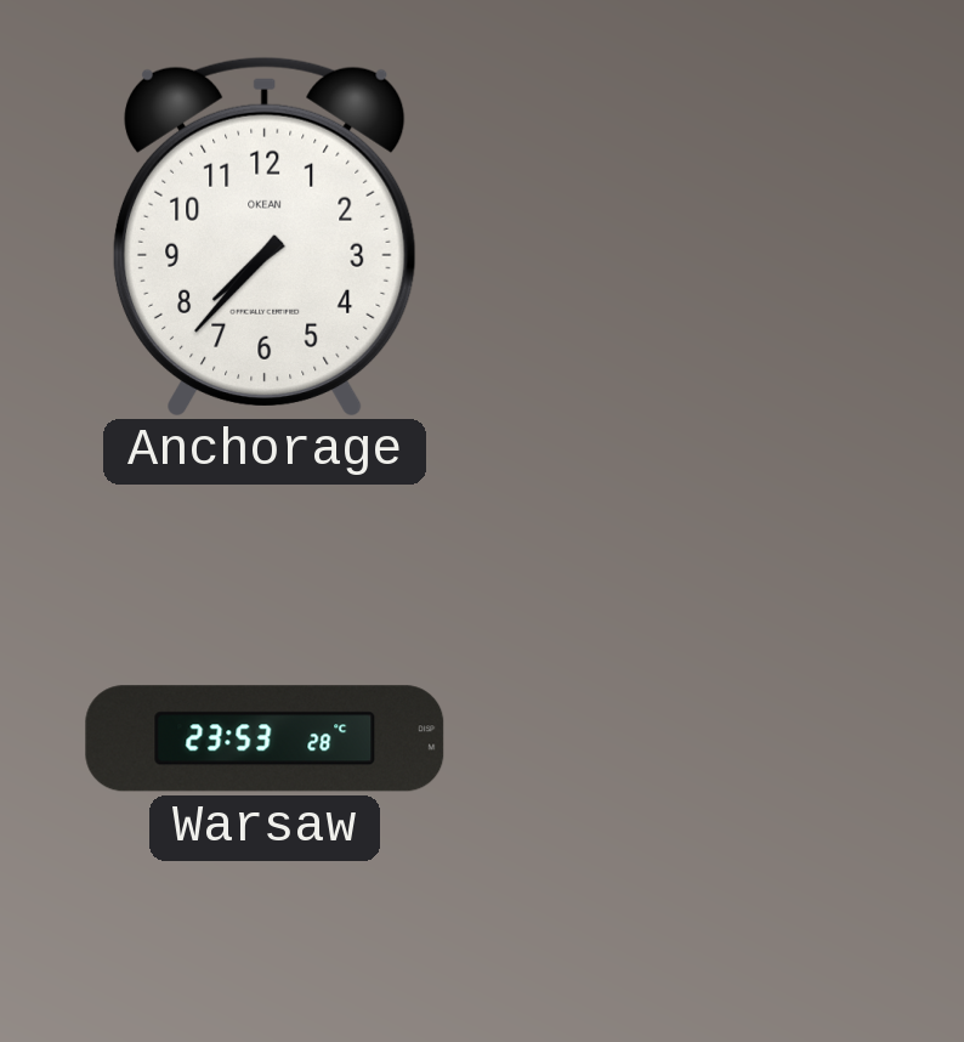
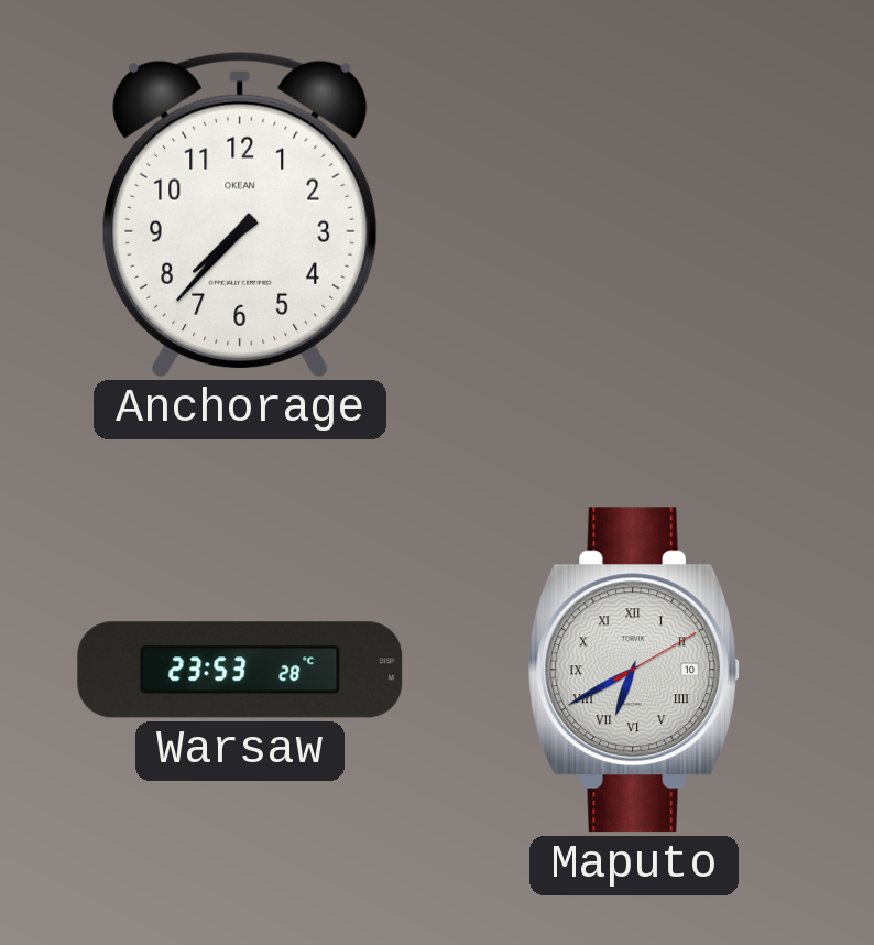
Maputo: none -> 6:40 (634, 670)
